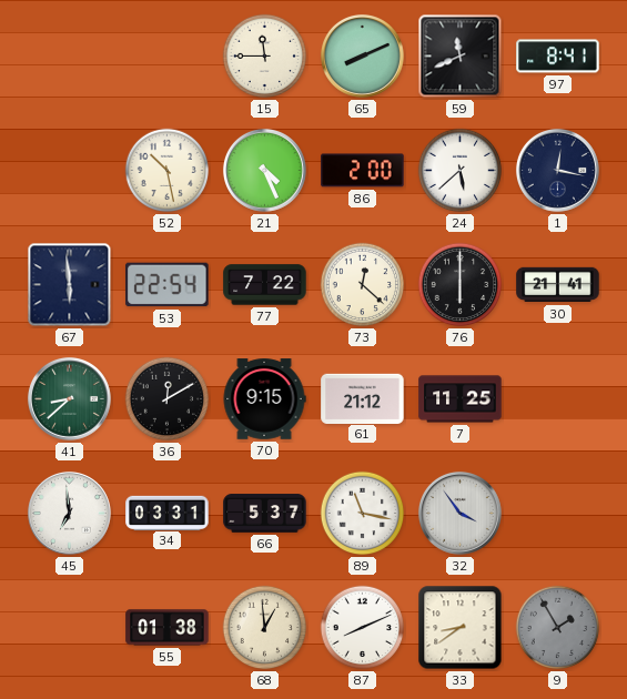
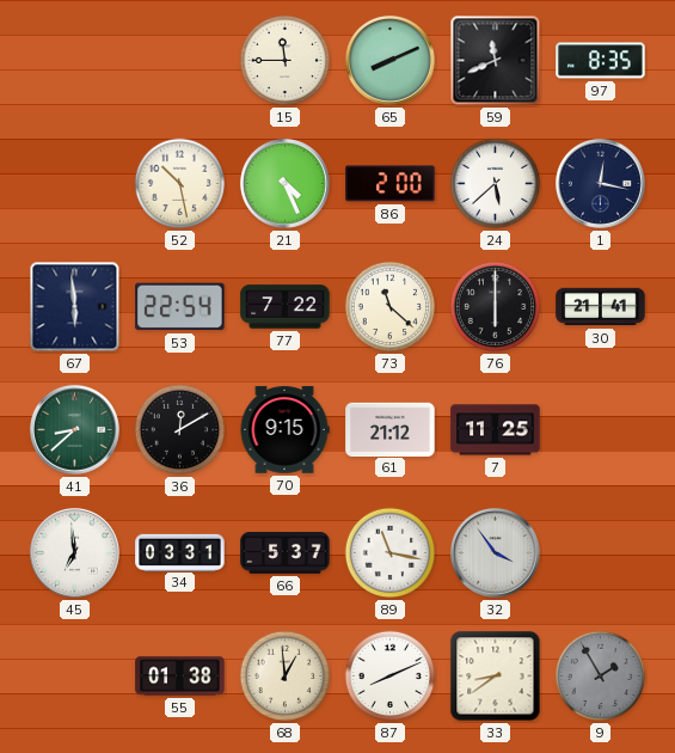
97: 8:41 -> 8:35 (601, 61)
73: 12:22 -> 11:22 (391, 307)
